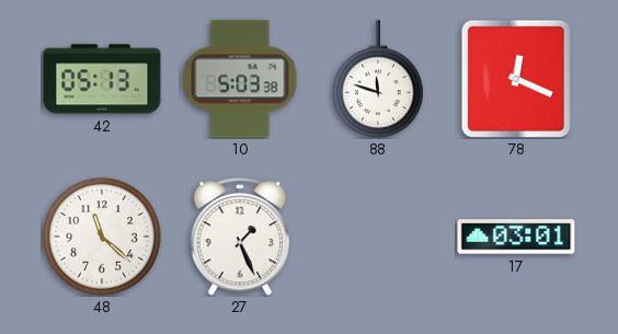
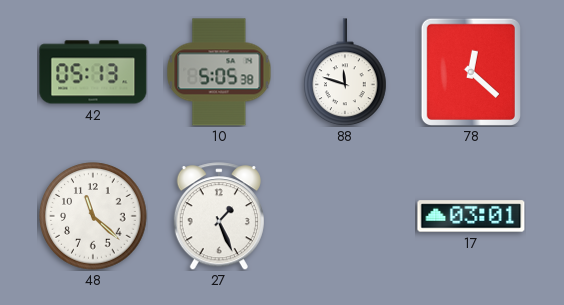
10: 5:03 -> 5:05 (219, 72)
78: 12:19 -> 12:22 (471, 72)
